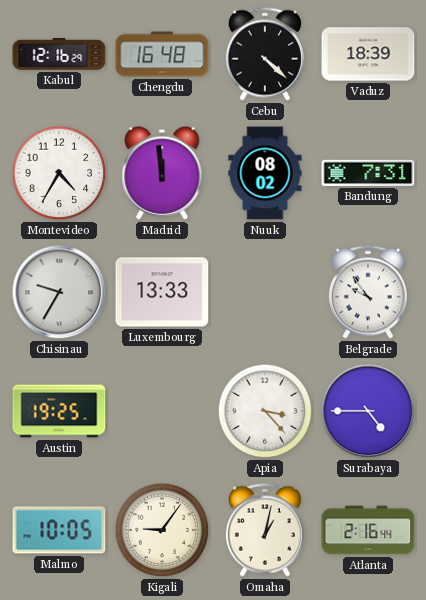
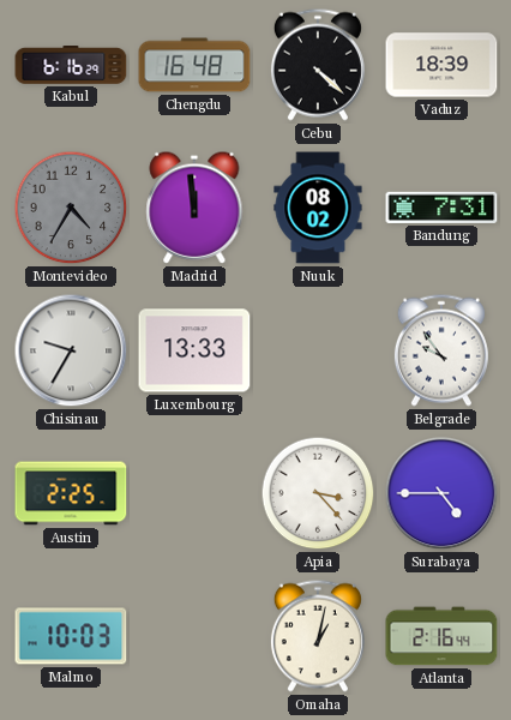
Kabul: 12:16 -> 6:16 (71, 66)
Montevideo dial: white -> grey (71, 208)
Austin: 19:25 -> 2:25 (71, 493)
Malmo: 10:05 -> 10:03 (71, 636)
Kigali: 9:06 -> none (162, 530)
